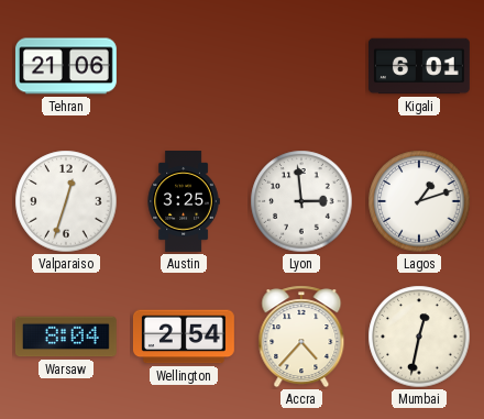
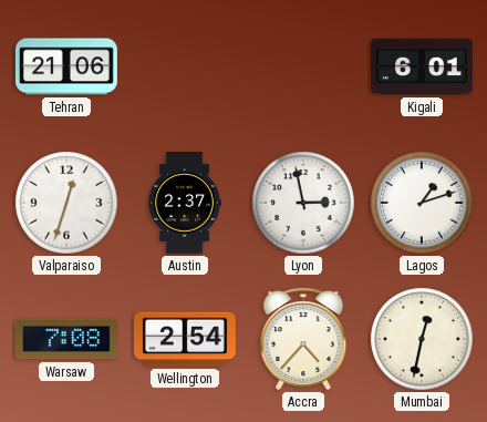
Austin: 3:25 -> 2:37 (185, 204)
Lyon: 2:59 -> 2:58 (303, 203)
Warsaw: 8:04 -> 7:08 (66, 339)
